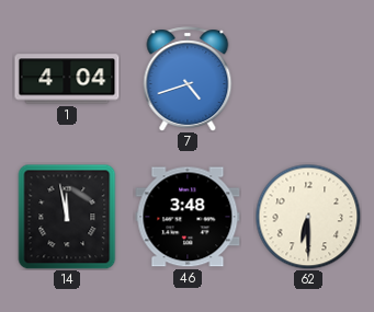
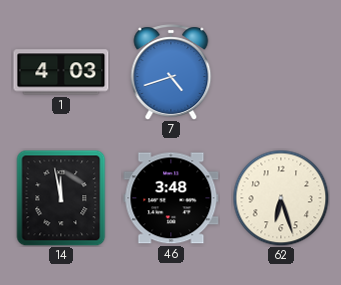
1: 4:04 -> 4:03 (61, 72)
62: 6:30 -> 6:27 (281, 198)
